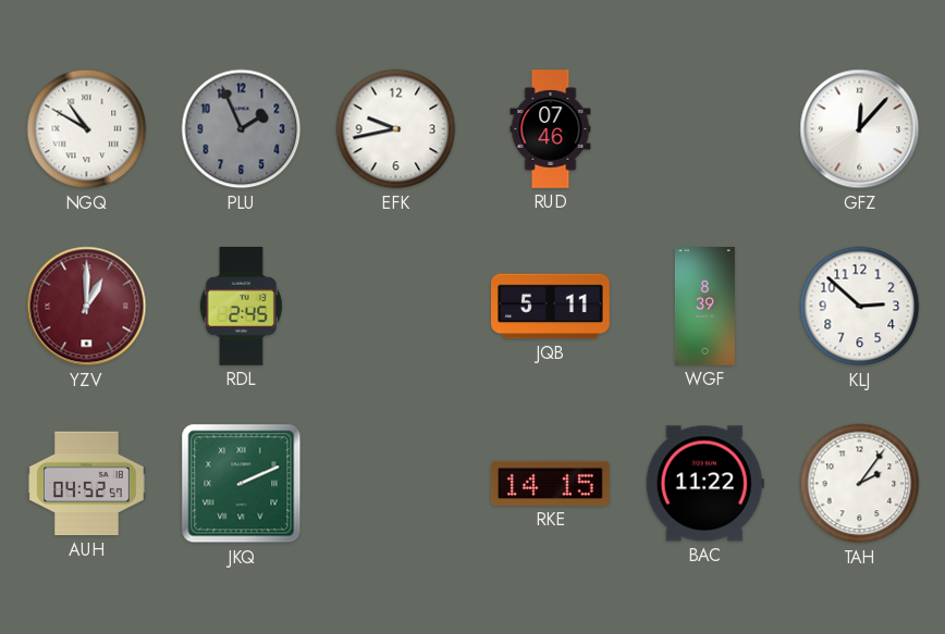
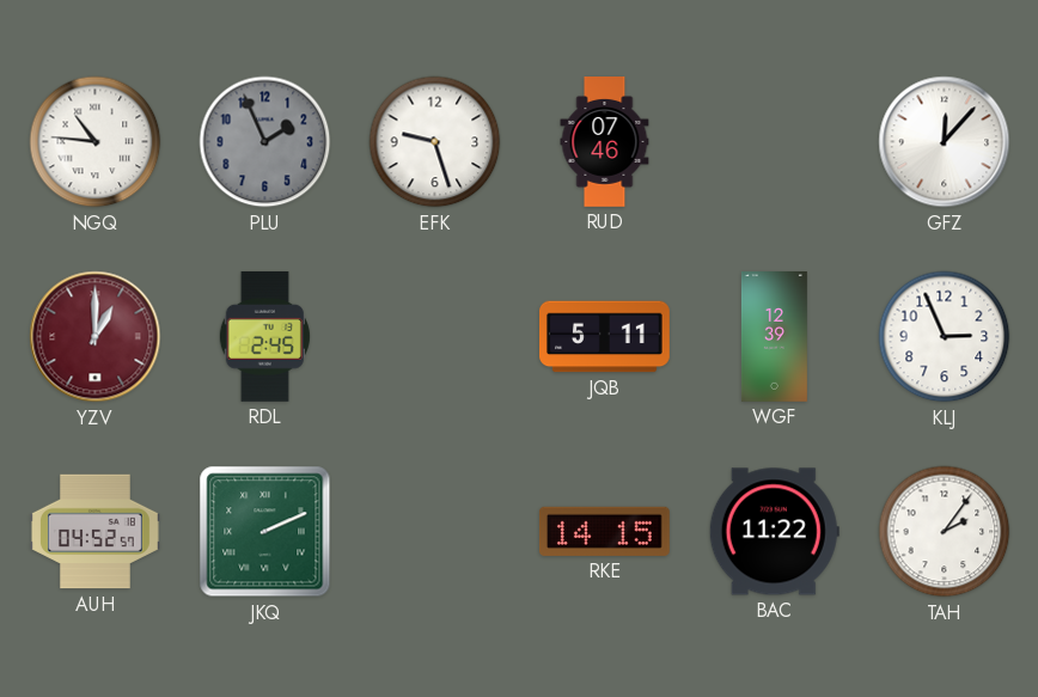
NGQ: 10:50 -> 10:46 (96, 142)
EFK: 9:43 -> 9:27 (435, 142)
WGF: 8:39 -> 12:39 (774, 337)
KLJ: 2:52 -> 2:56 (945, 337)
